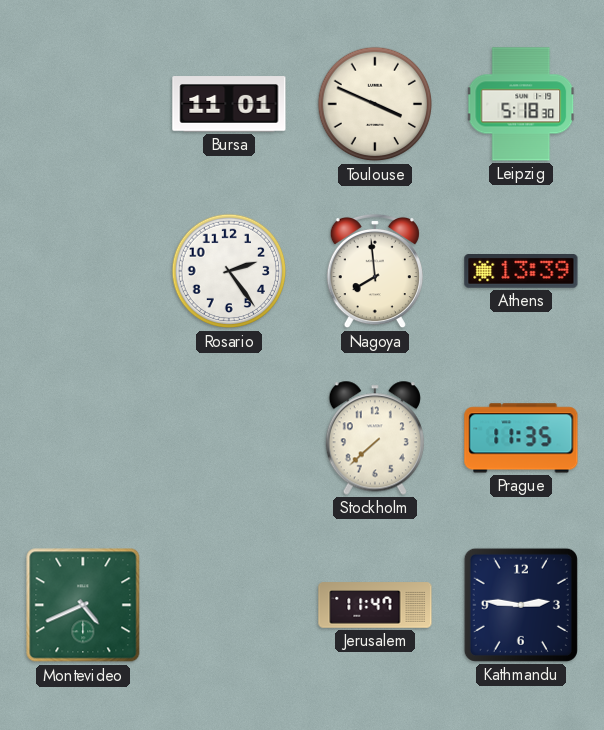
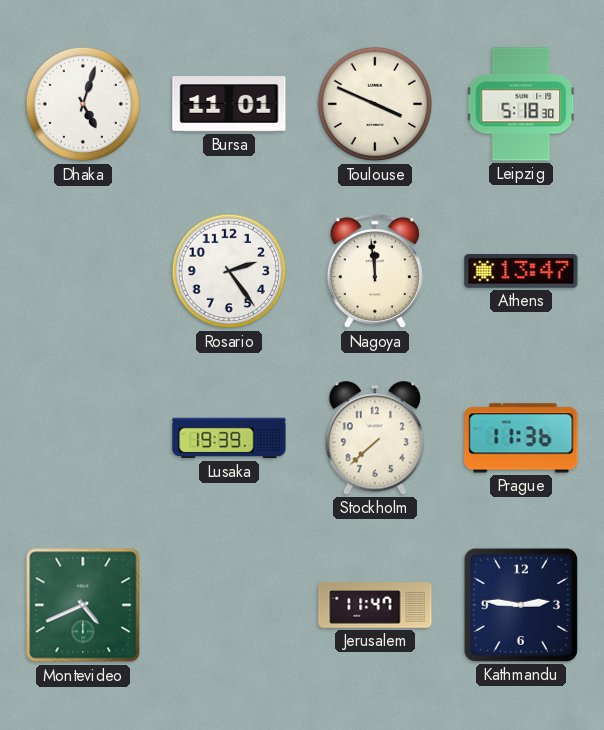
Dhaka: none -> 5:03 (83, 104)
Nagoya: 7:59 -> 11:59 (375, 271)
Athens: 13:39 -> 13:47 (521, 272)
Lusaka: none -> 19:39 (229, 438)
Prague: 11:35 -> 11:36 (521, 438)
